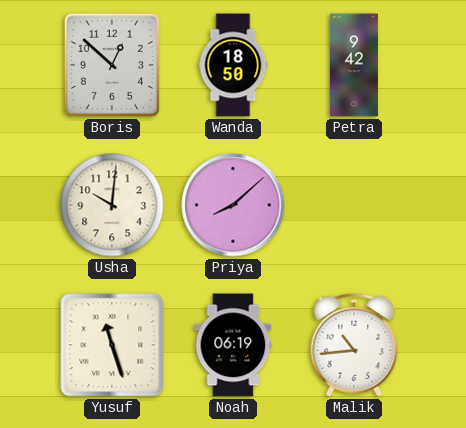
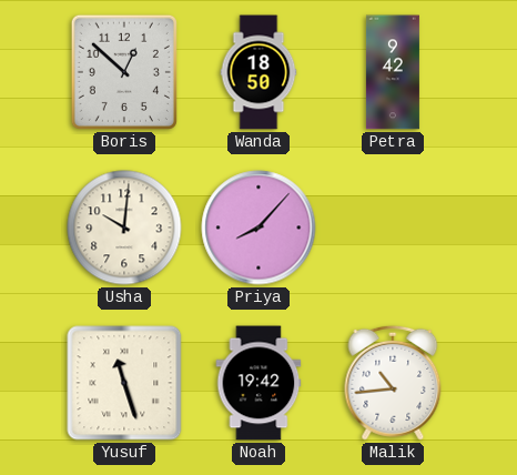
Priya: 8:08 -> 8:07 (258, 228)
Noah: 06:19 -> 19:42 (258, 383)
